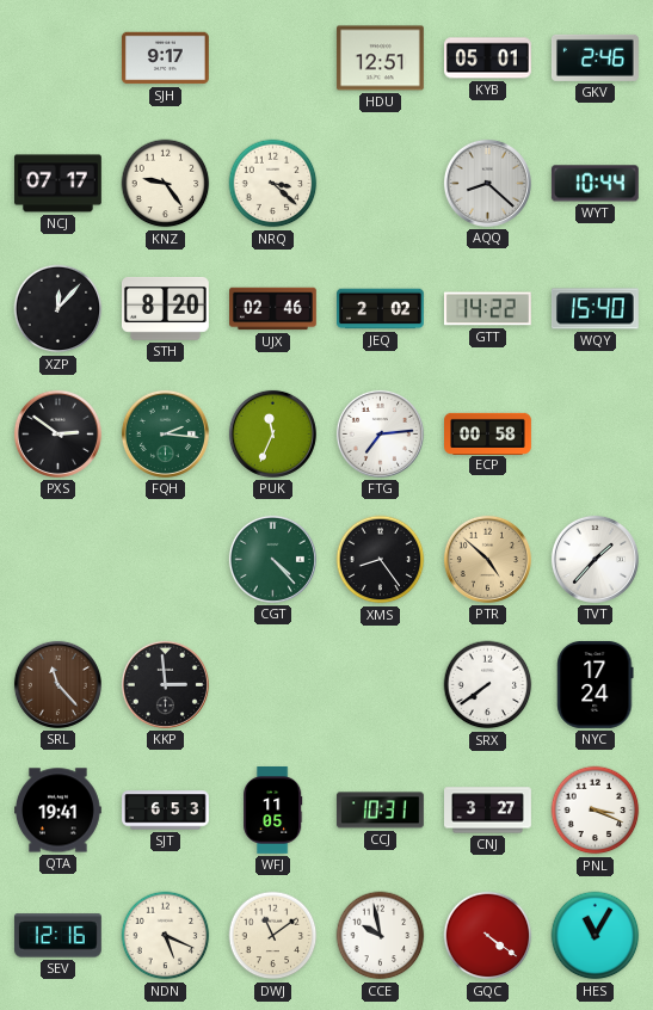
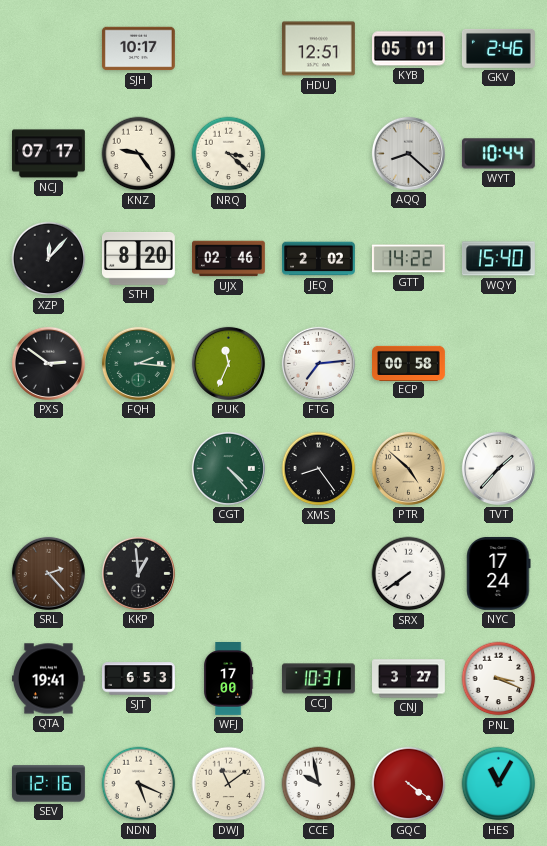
SJH: 9:17 -> 10:17 (138, 49)
SRL: 11:23 -> 2:23 (48, 573)
KKP: 2:59 -> 12:59 (138, 573)
WFJ: 11:05 -> 17:00 (229, 679)
